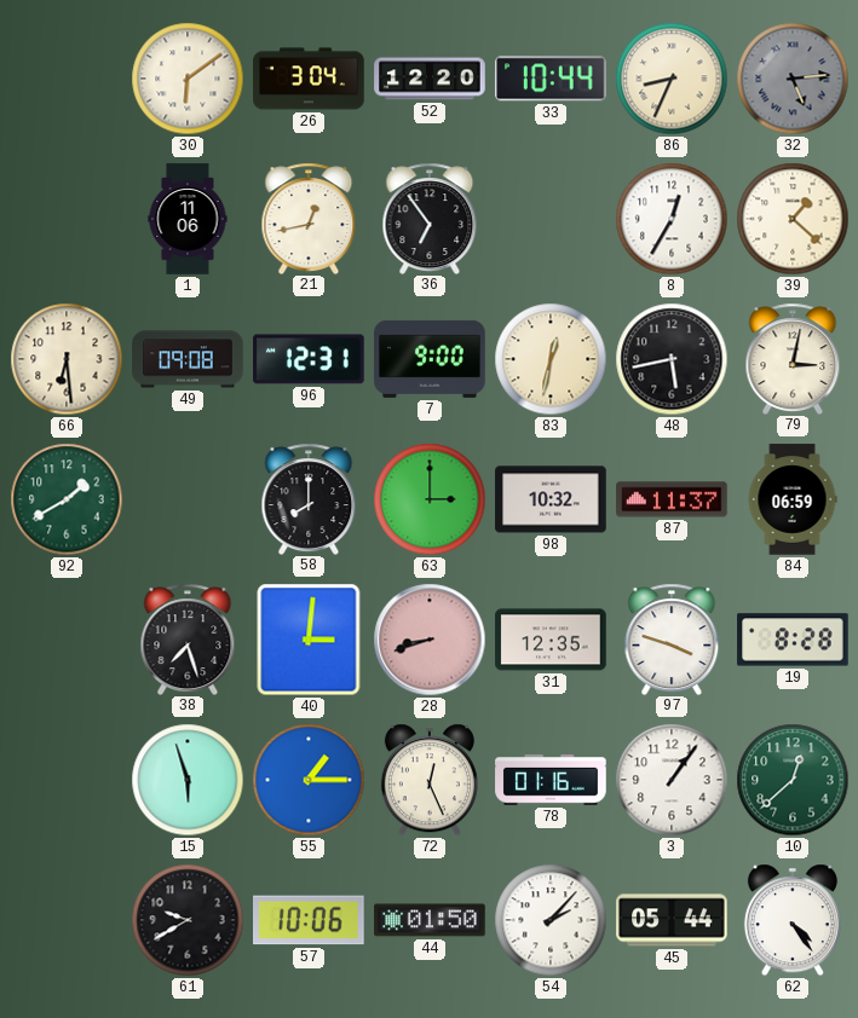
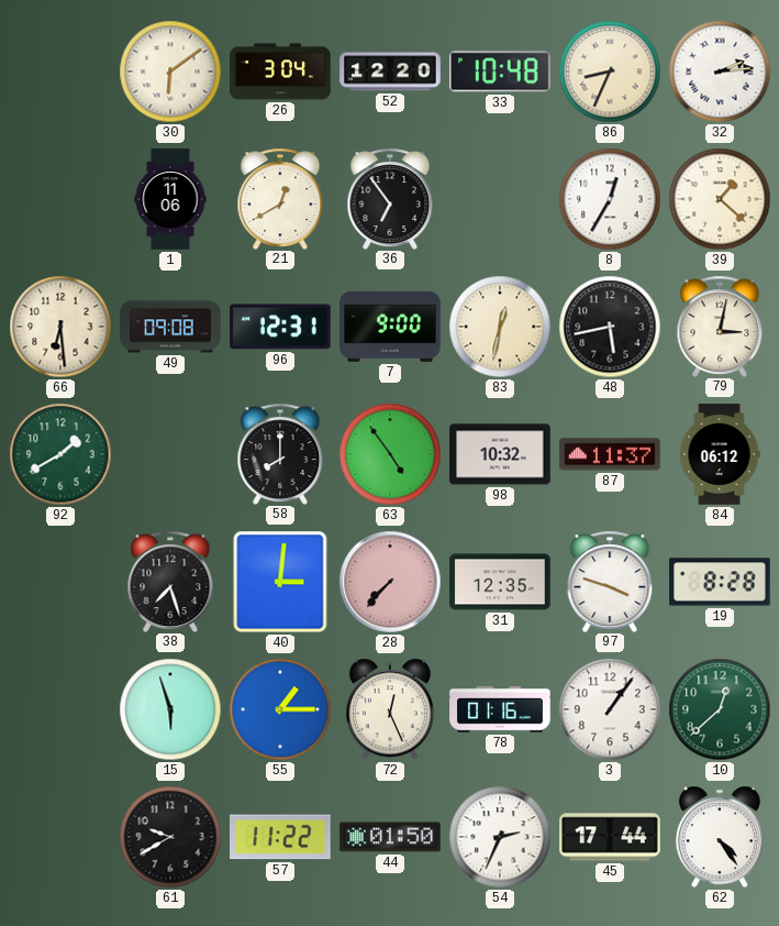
33: 10:44 -> 10:48 (501, 71)
32: 5:14 -> 2:14 (720, 71)
32 dial: grey -> white (720, 71)
21: 12:43 -> 12:40 (280, 198)
63: 3:00 -> 4:54 (390, 454)
84: 06:59 -> 06:12 (720, 454)
28: 8:42 -> 7:37 (390, 582)
57: 10:06 -> 11:22 (281, 837)
54: 2:07 -> 2:34 (500, 837)
45: 05:44 -> 17:44 (610, 837)
